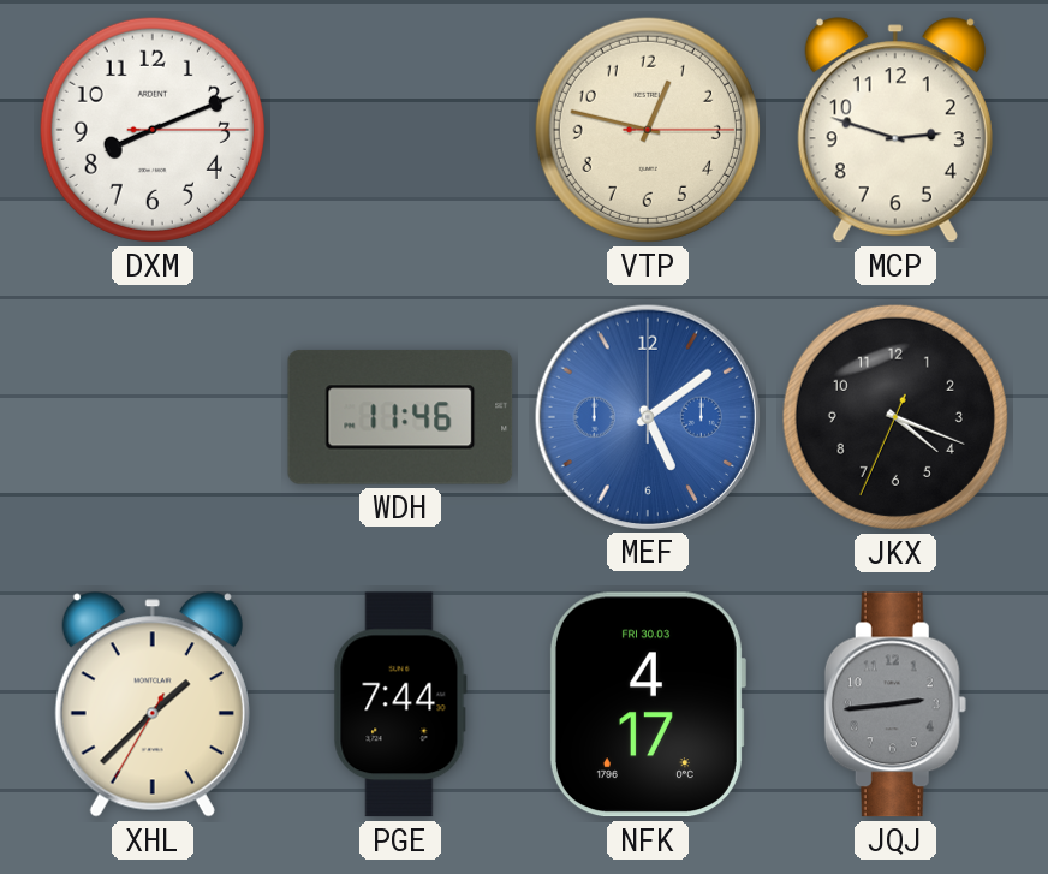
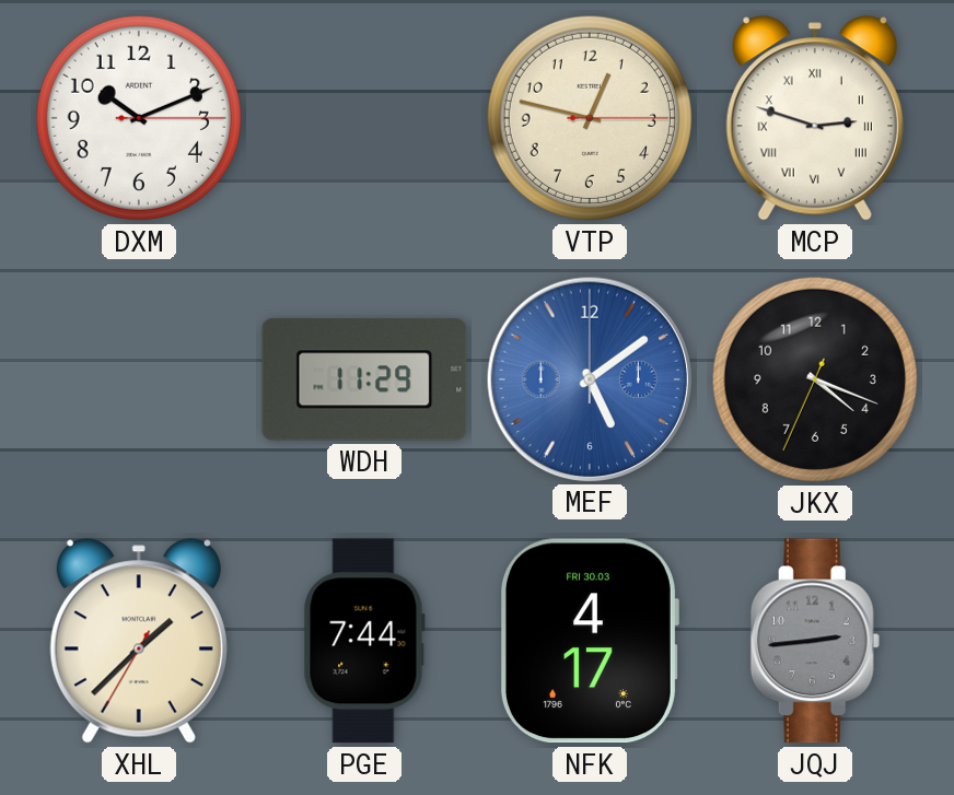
DXM: 8:11 -> 10:11 (139, 118)
MCP numerals: Arabic -> Roman (815, 118)
WDH: 11:46 -> 11:29 (364, 379)
